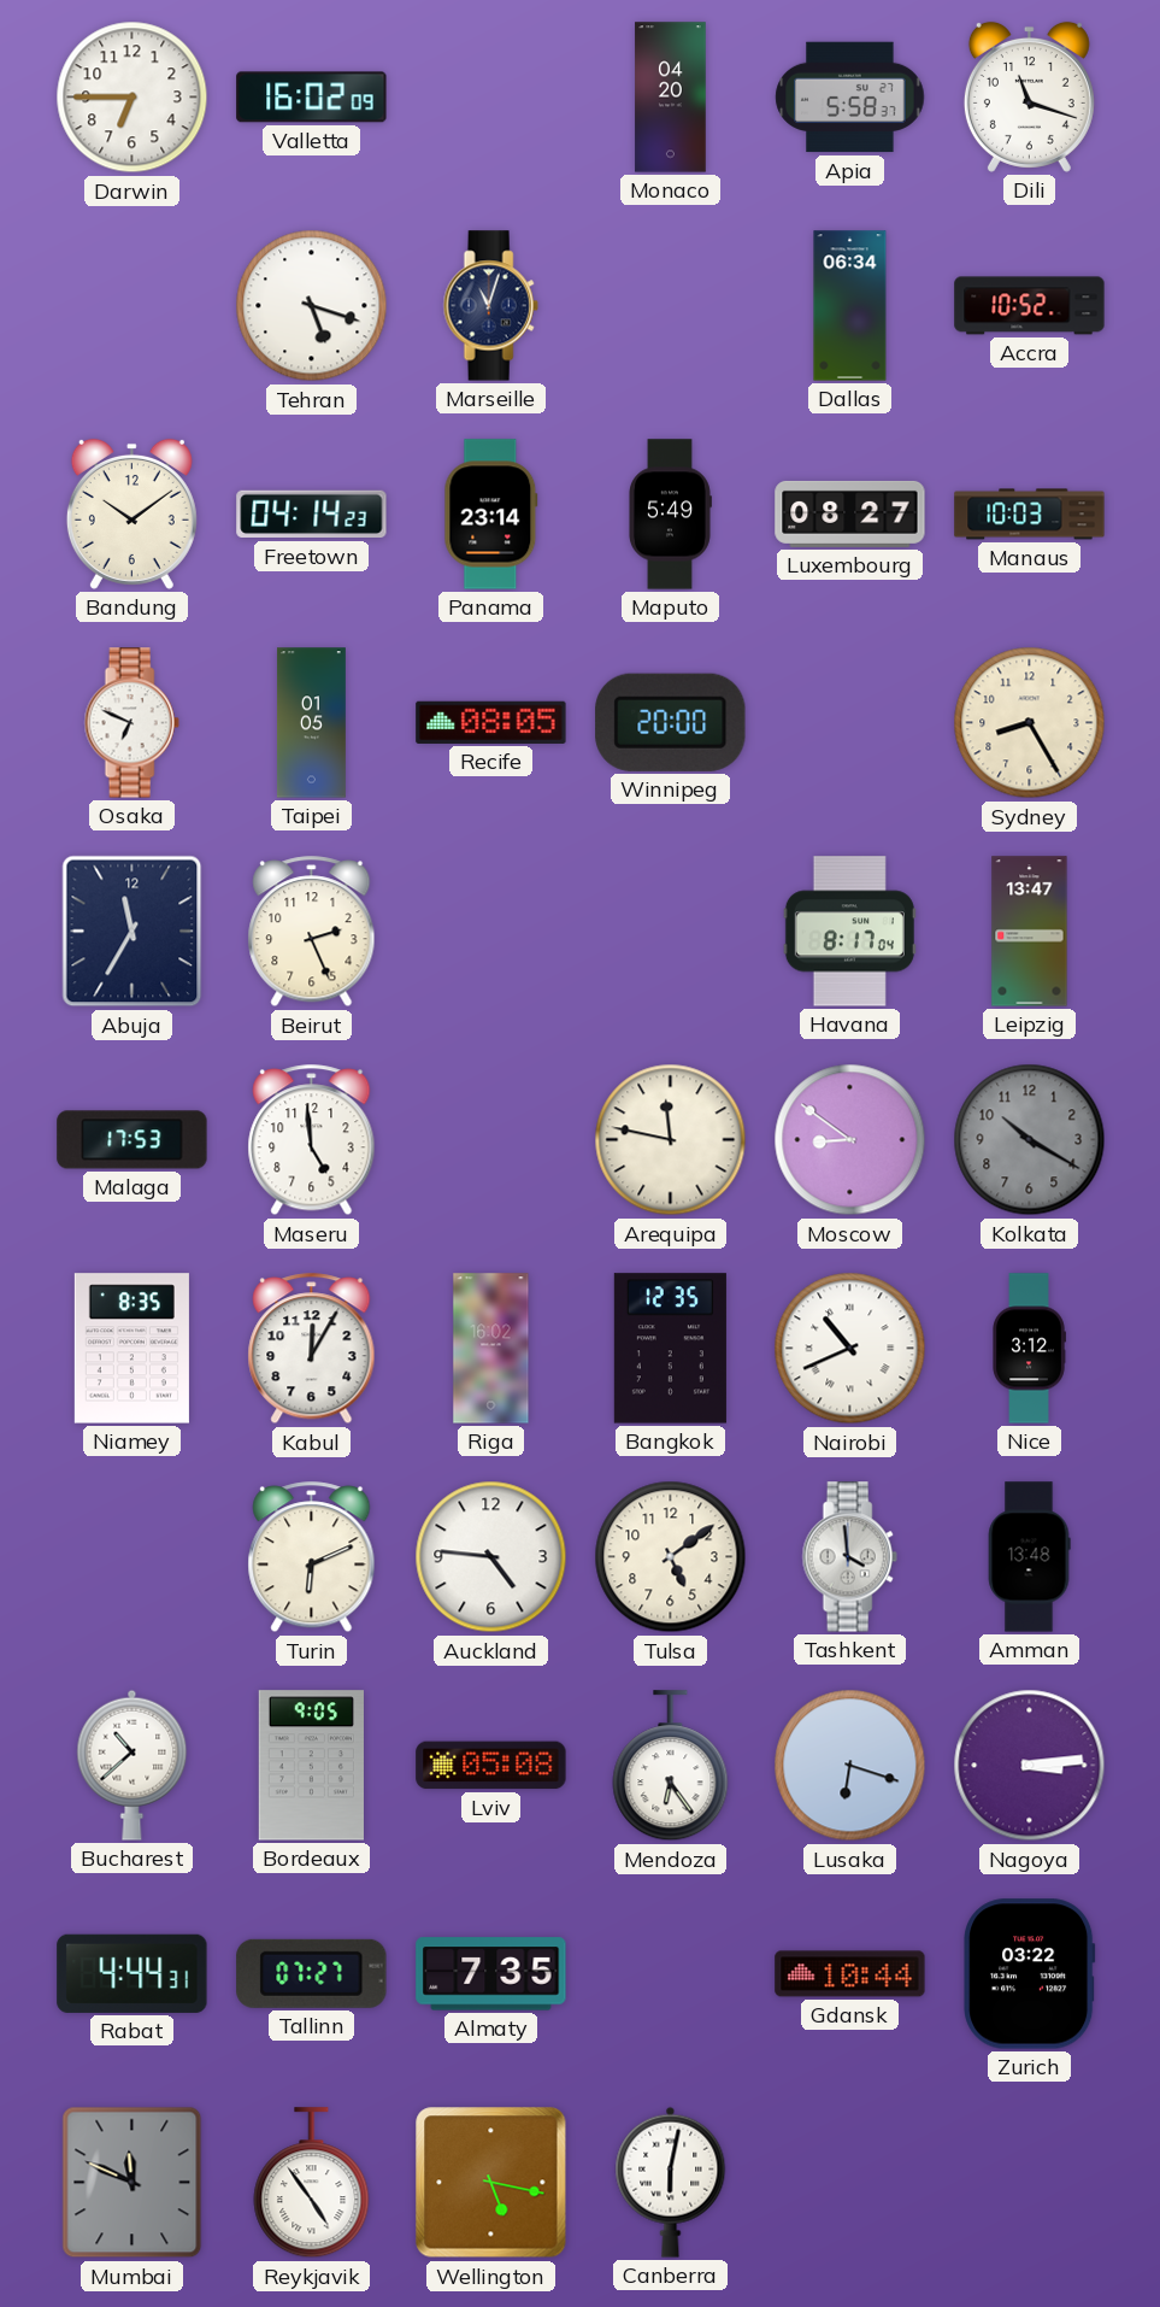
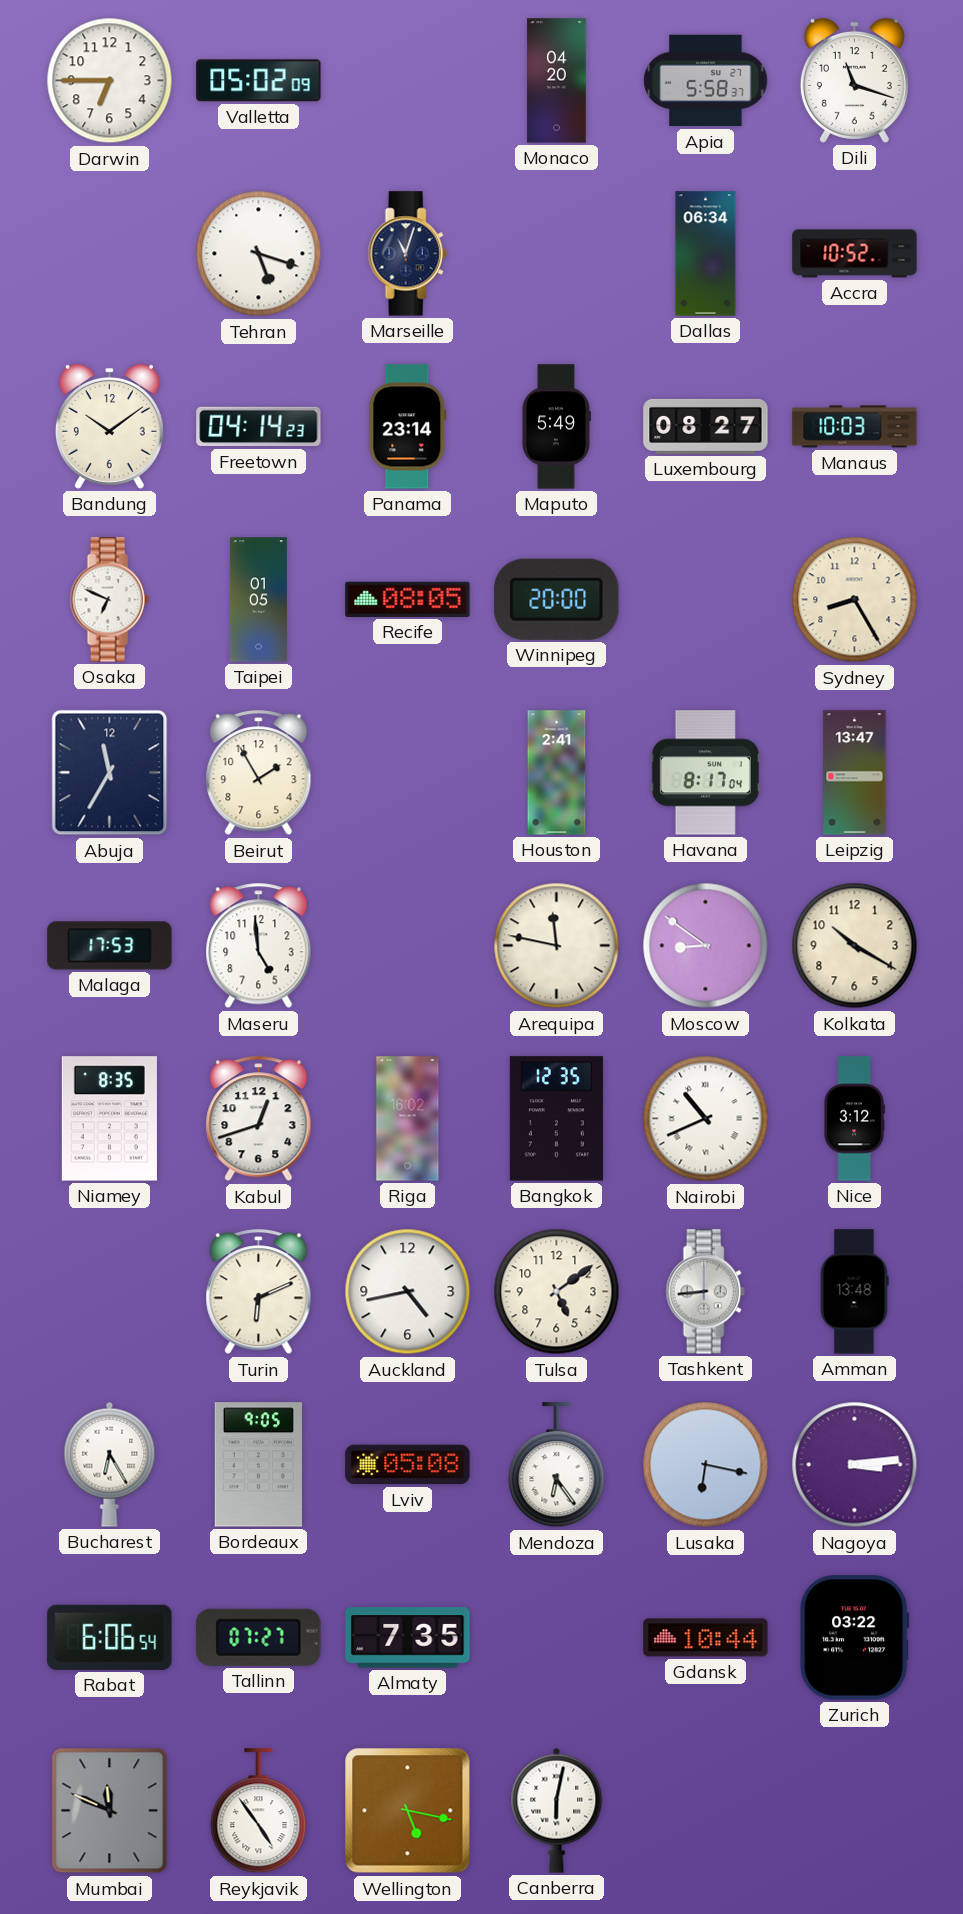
Valletta: 16:02 -> 05:02 (259, 81)
Beirut: 2:26 -> 1:55 (259, 773)
Houston: none -> 2:41 (557, 773)
Kolkata dial: grey -> cream (855, 946)
Kabul: 12:05 -> 12:42 (259, 1119)
Auckland: 4:46 -> 4:43 (408, 1292)
Tashkent: 3:59 -> 8:44 (705, 1292)
Bucharest: 10:38 -> 6:25 (110, 1464)
Lusaka: 6:18 -> 6:17 (706, 1465)
Rabat: 4:44 -> 6:06 (110, 1637)
